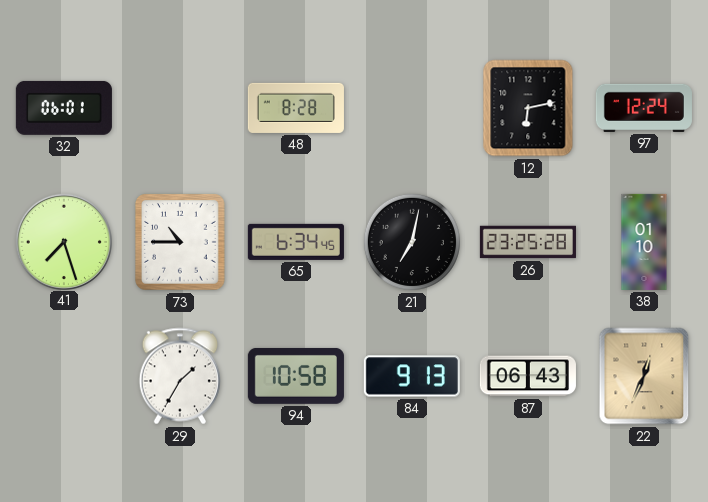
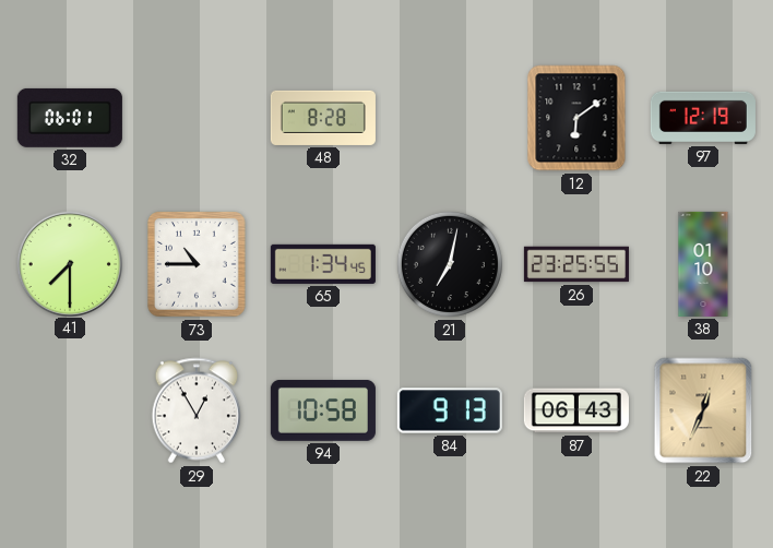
12: 6:13 -> 6:09 (576, 118)
97: 12:24 -> 12:19 (703, 118)
41: 7:27 -> 7:30 (69, 263)
65: 6:34 -> 1:34 (323, 264)
26: 23:25:28 -> 23:25:55 (576, 264)
29: 1:35 -> 12:55 (195, 410)
